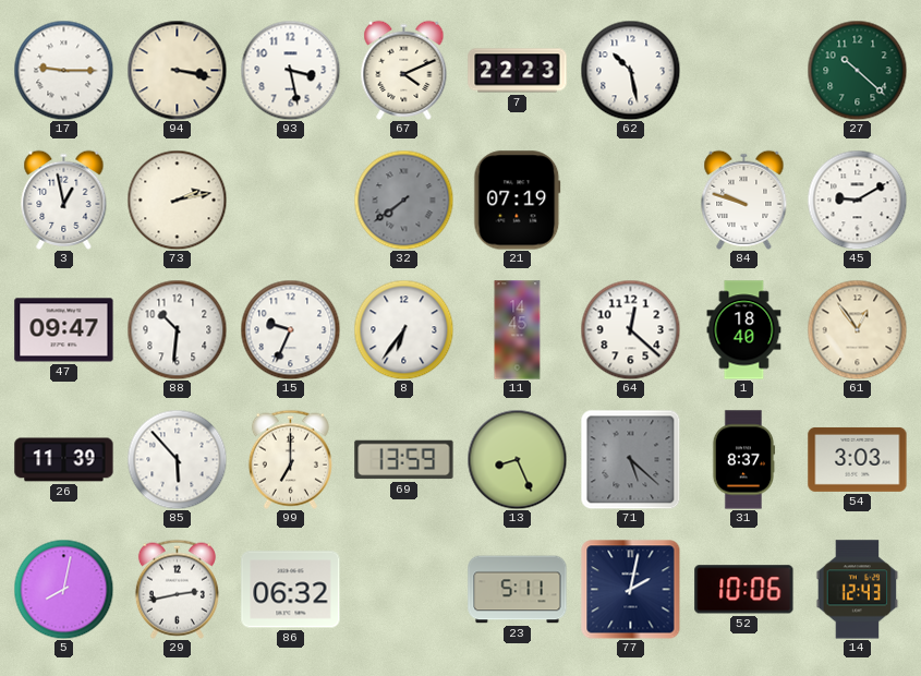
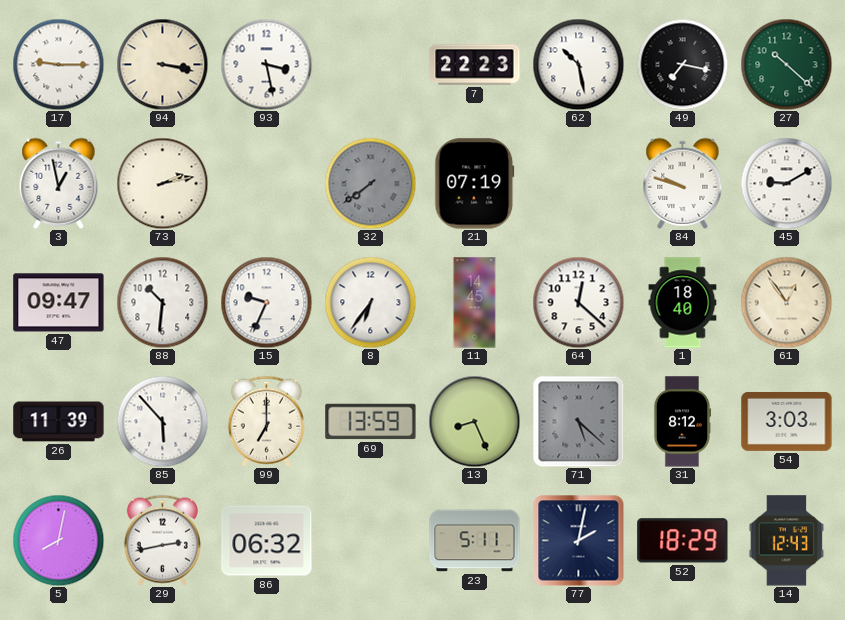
67: 4:11 -> none (404, 70)
49: none -> 7:17 (682, 64)
31: 8:37 -> 8:12 (682, 422)
52: 10:06 -> 18:29 (683, 541)
